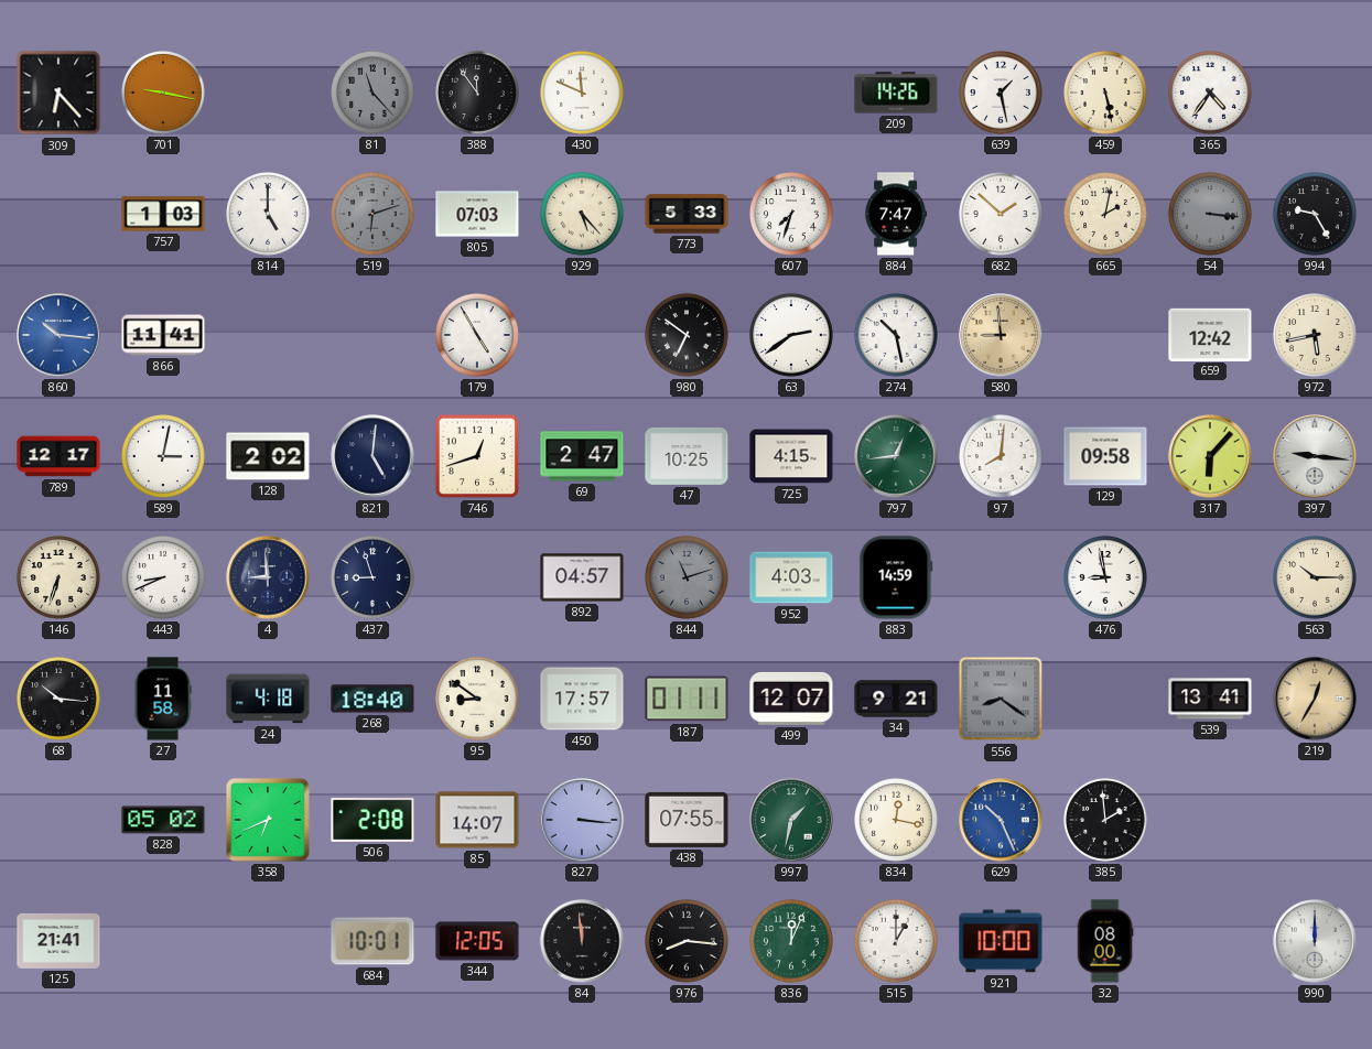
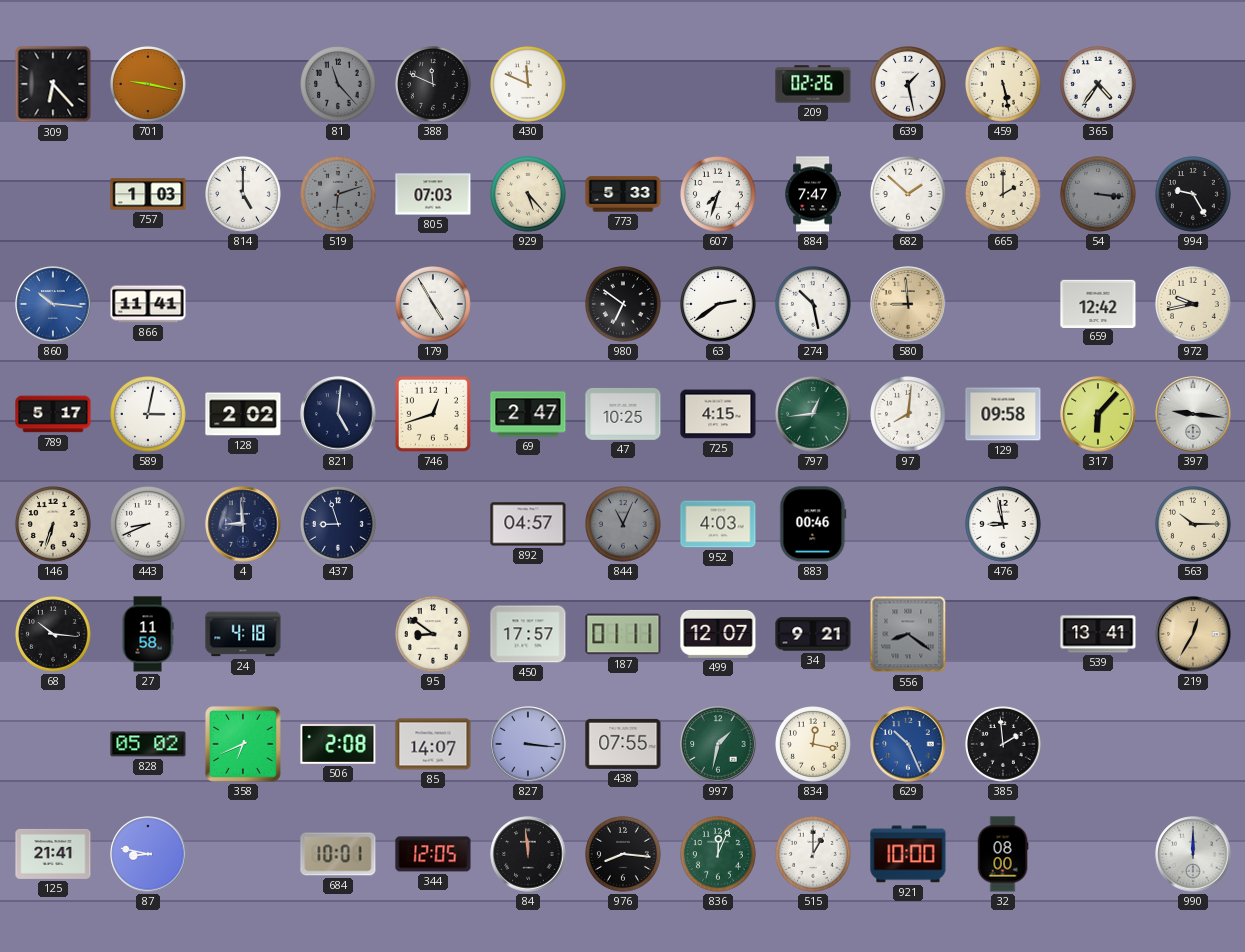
388: 11:54 -> 11:49 (434, 85)
209: 14:26 -> 02:26 (813, 84)
665: 2:02 -> 2:00 (1004, 195)
972: 5:43 -> 9:43 (1194, 305)
789: 12:17 -> 5:17 (53, 414)
844: 11:12 -> 11:04 (624, 525)
883: 14:59 -> 00:46 (813, 524)
268: 18:40 -> none (372, 699)
87: none -> 8:47 (148, 854)
